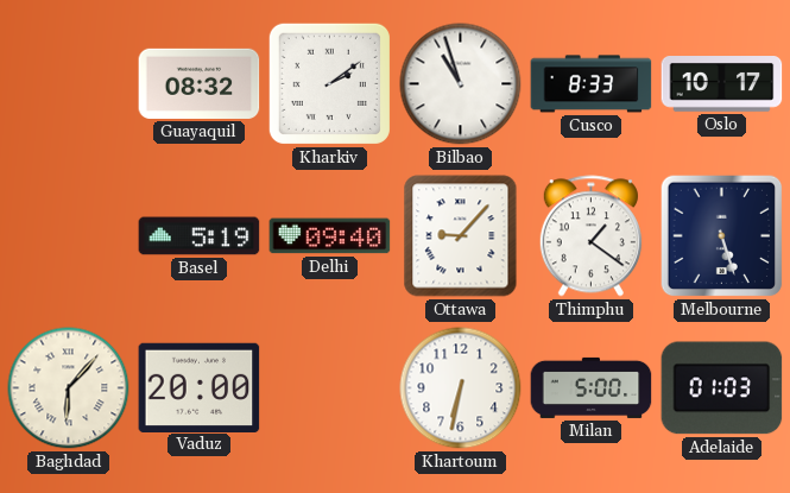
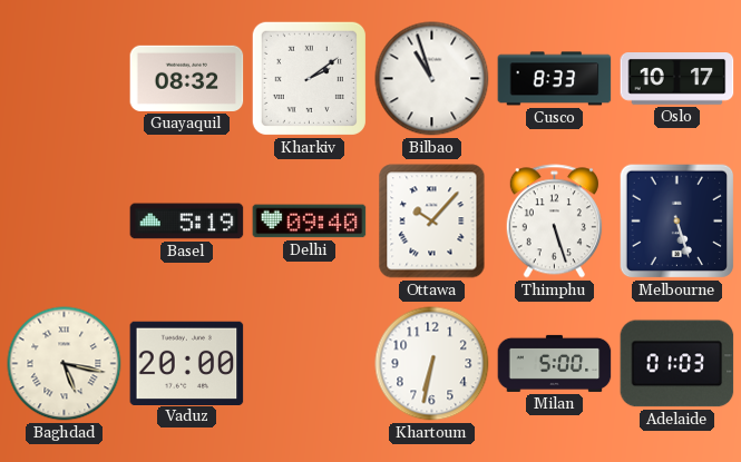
Ottawa: 9:07 -> 10:07 (432, 222)
Thimphu: 1:21 -> 5:27 (554, 222)
Baghdad: 6:07 -> 5:17 (65, 364)
